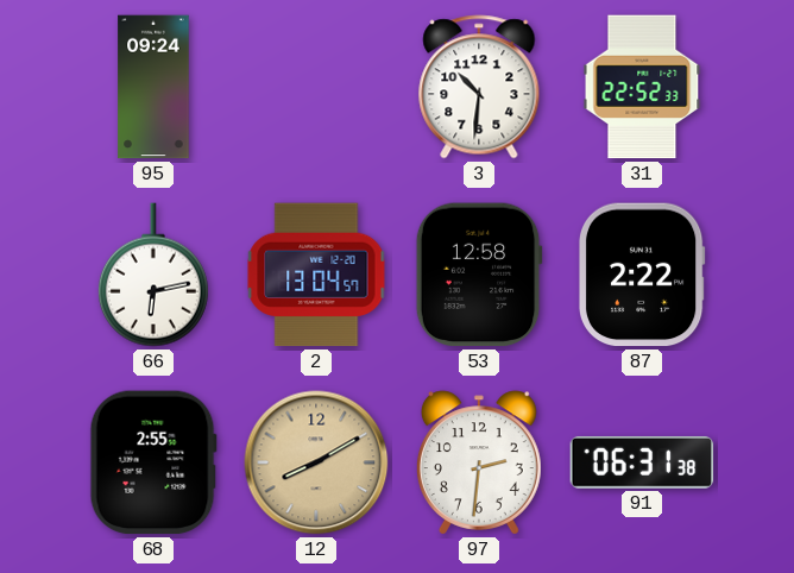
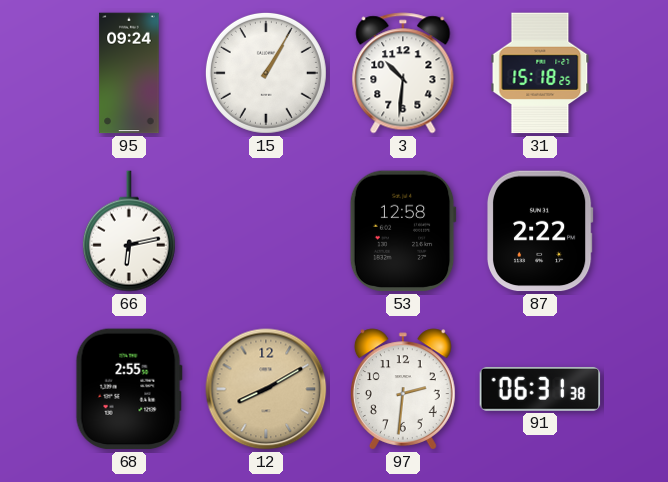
15: none -> 1:05 (266, 73)
31: 22:52 -> 15:18 (540, 73)
2: 13:04 -> none (316, 275)
